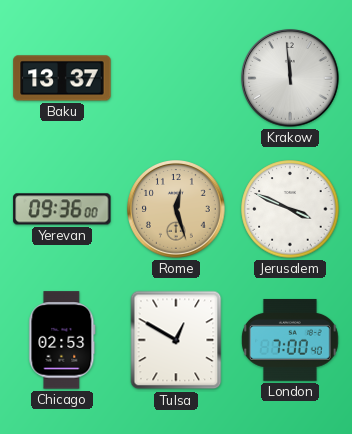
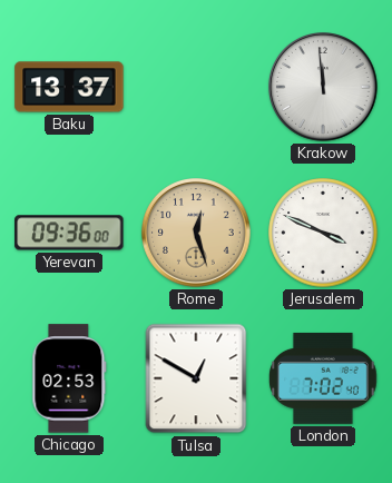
London: 7:00 -> 7:02 (324, 378)
